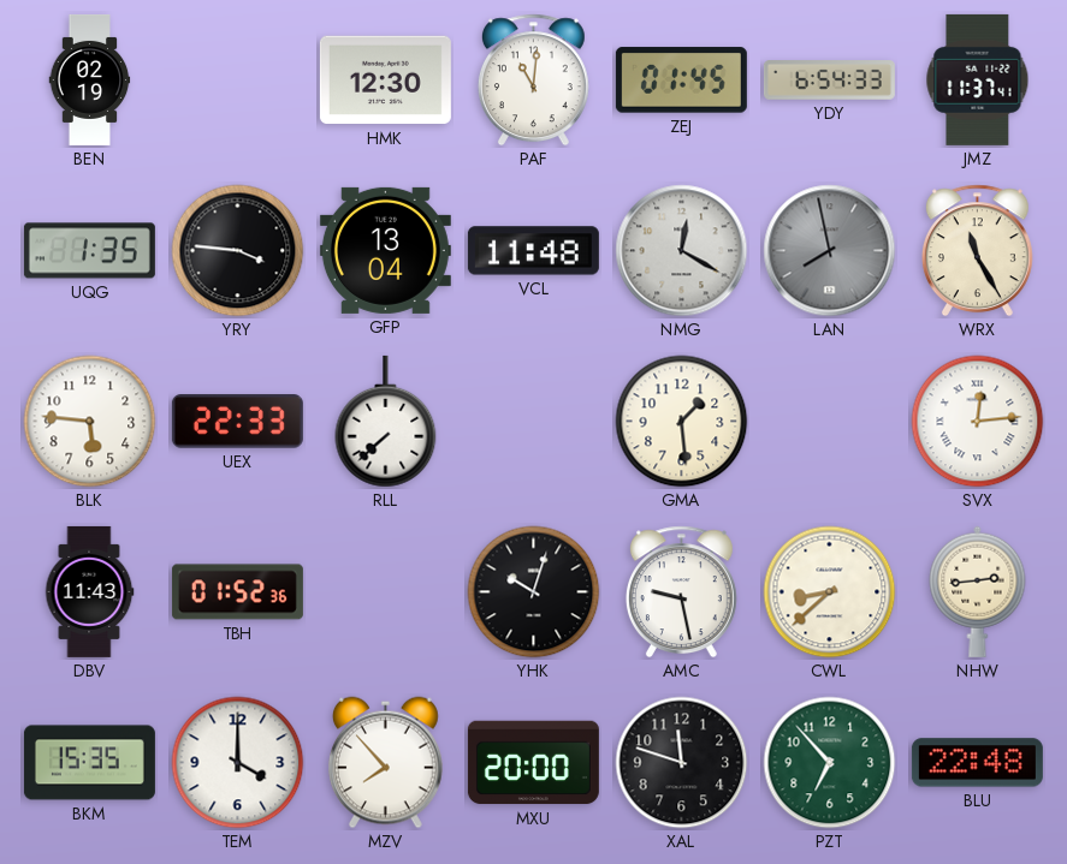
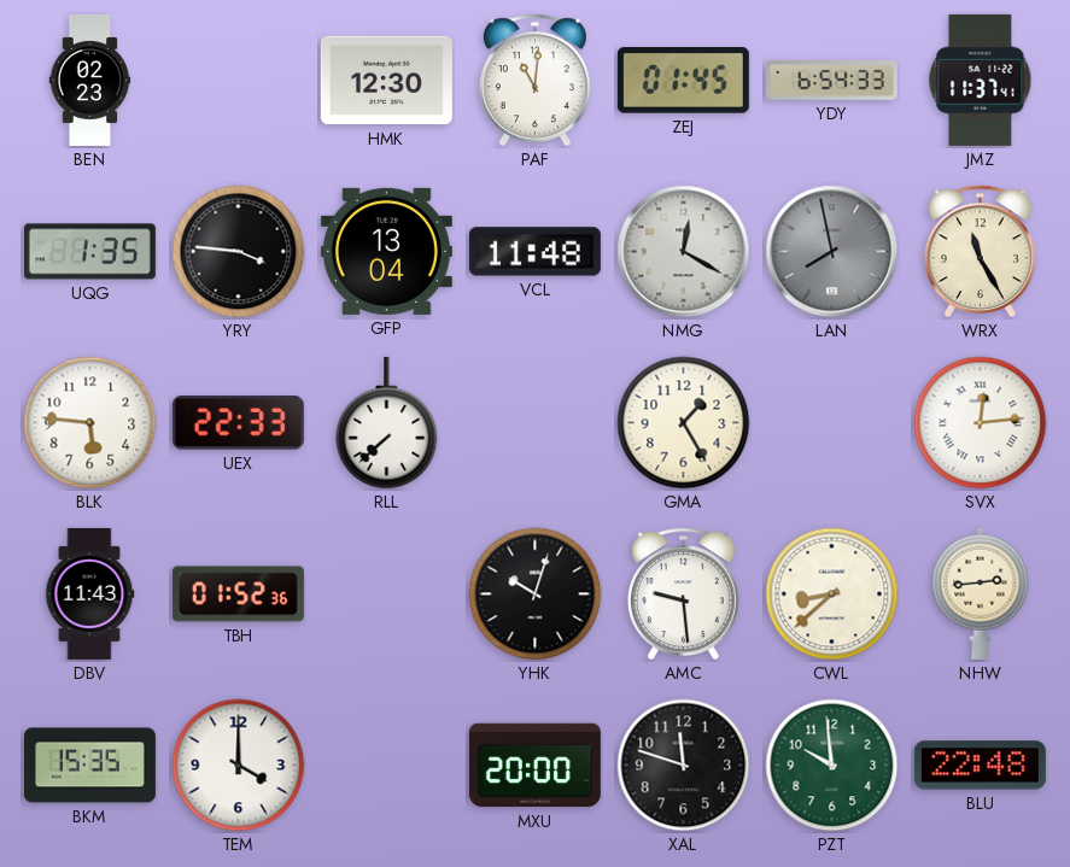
BEN: 02:19 -> 02:23 (90, 80)
GMA: 1:29 -> 1:25 (684, 423)
AMC: 9:28 -> 9:29 (683, 594)
MZV: 7:53 -> none (385, 763)
PZT: 6:53 -> 9:59 (832, 766)
